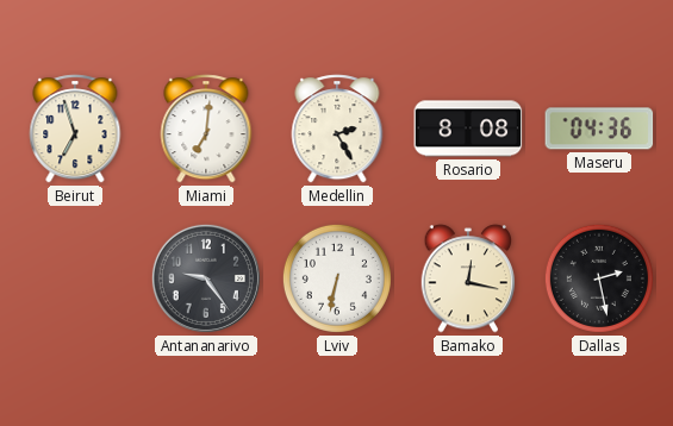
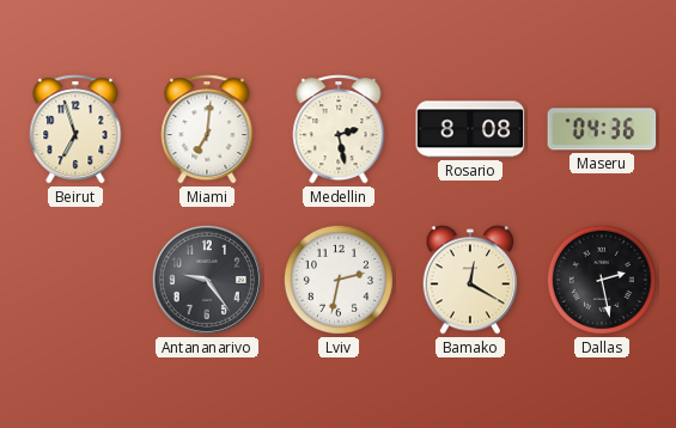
Medellin: 2:25 -> 2:28 (339, 129)
Lviv: 6:32 -> 2:32 (339, 280)
Bamako: 12:17 -> 12:20 (470, 280)
